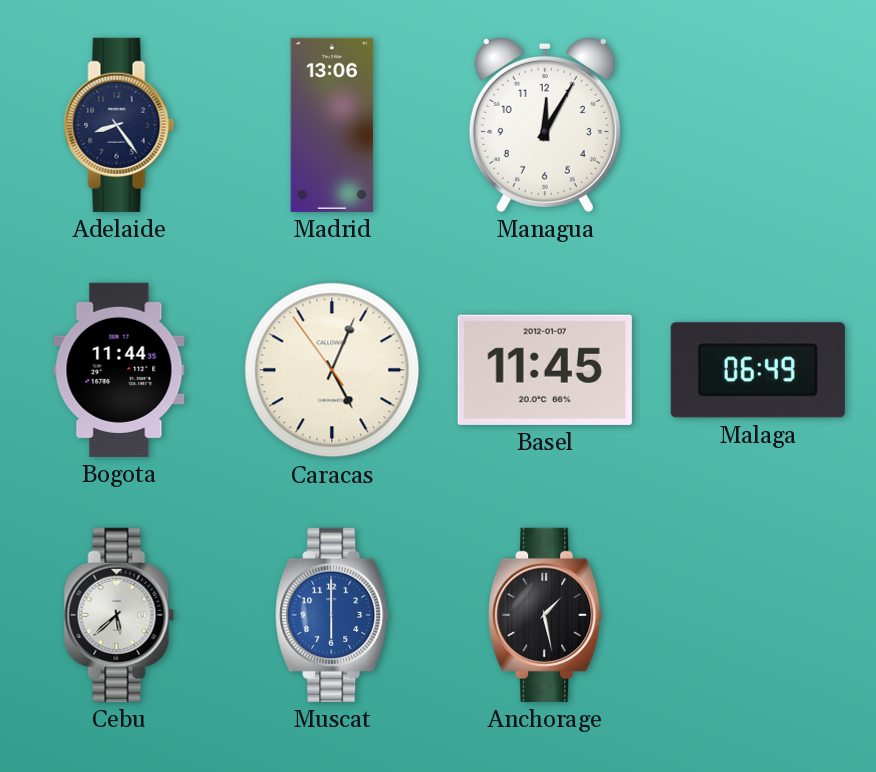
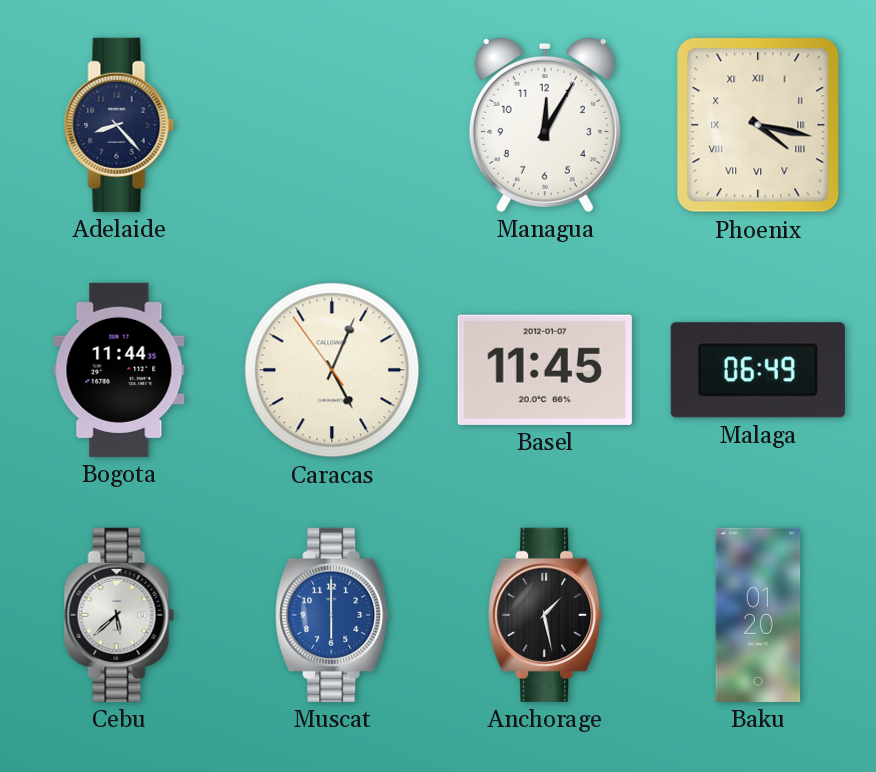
Adelaide: 8:24 -> 8:23 (119, 125)
Madrid: 13:06 -> none (332, 125)
Phoenix: none -> 4:17 (758, 125)
Baku: none -> 01:20 (758, 615)
